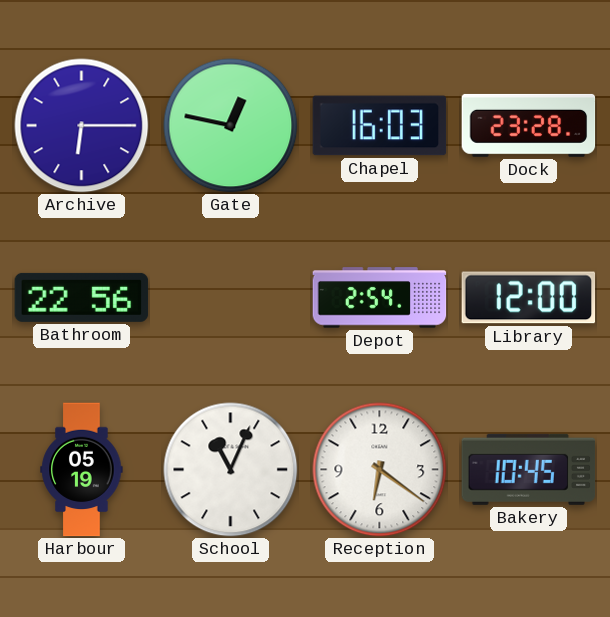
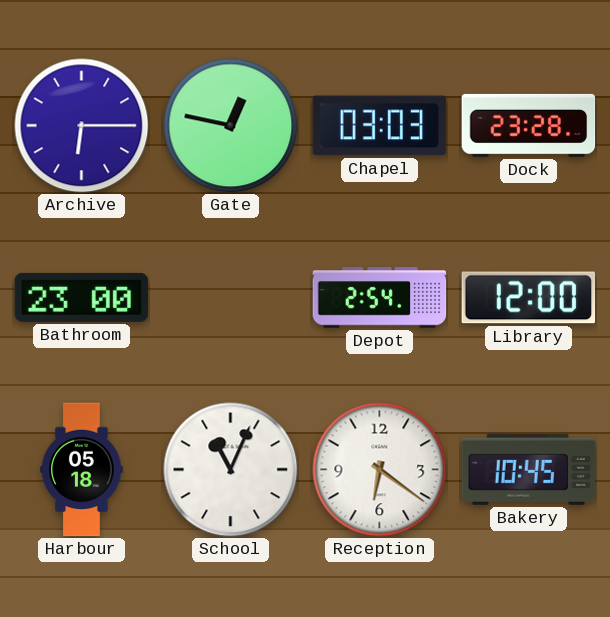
Chapel: 16:03 -> 03:03 (380, 126)
Bathroom: 22:56 -> 23:00 (82, 297)
Harbour: 05:19 -> 05:18 (82, 470)
